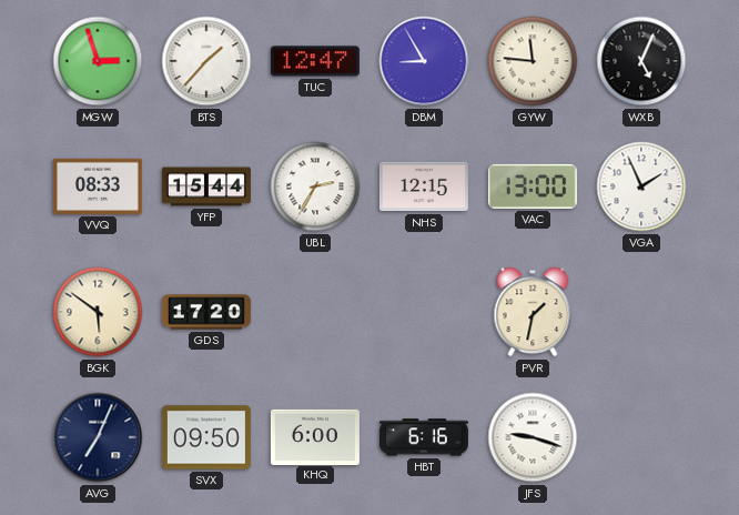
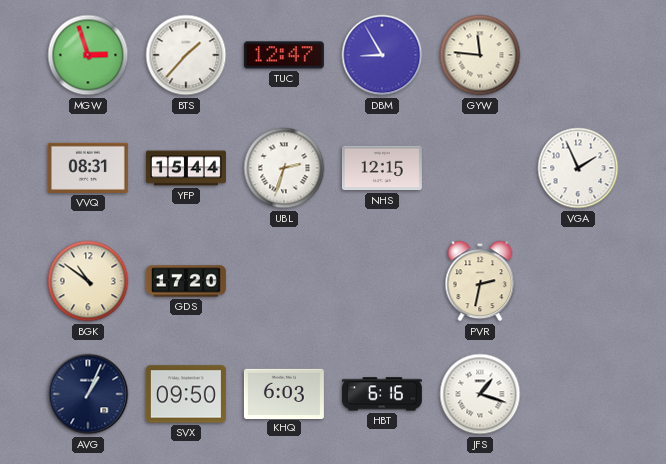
WXB: 5:04 -> none (641, 61)
VVQ: 08:33 -> 08:31 (88, 168)
UBL: 2:35 -> 2:33 (284, 168)
VAC: 13:00 -> none (533, 186)
BGK: 5:51 -> 10:51 (88, 281)
PVR: 1:32 -> 2:32 (480, 281)
AVG: 7:04 -> 1:04 (88, 394)
KHQ: 6:00 -> 6:03 (284, 393)
JFS: 9:18 -> 1:18 (480, 394)
